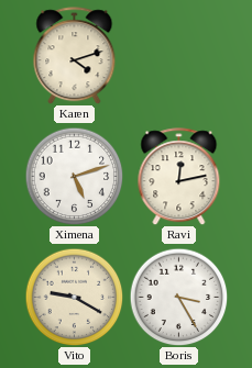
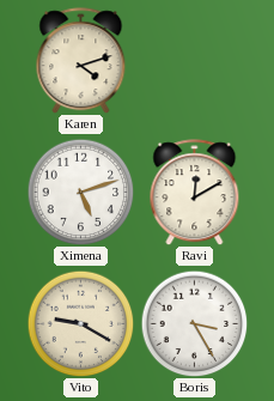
Ravi: 12:13 -> 12:10 (195, 193)
